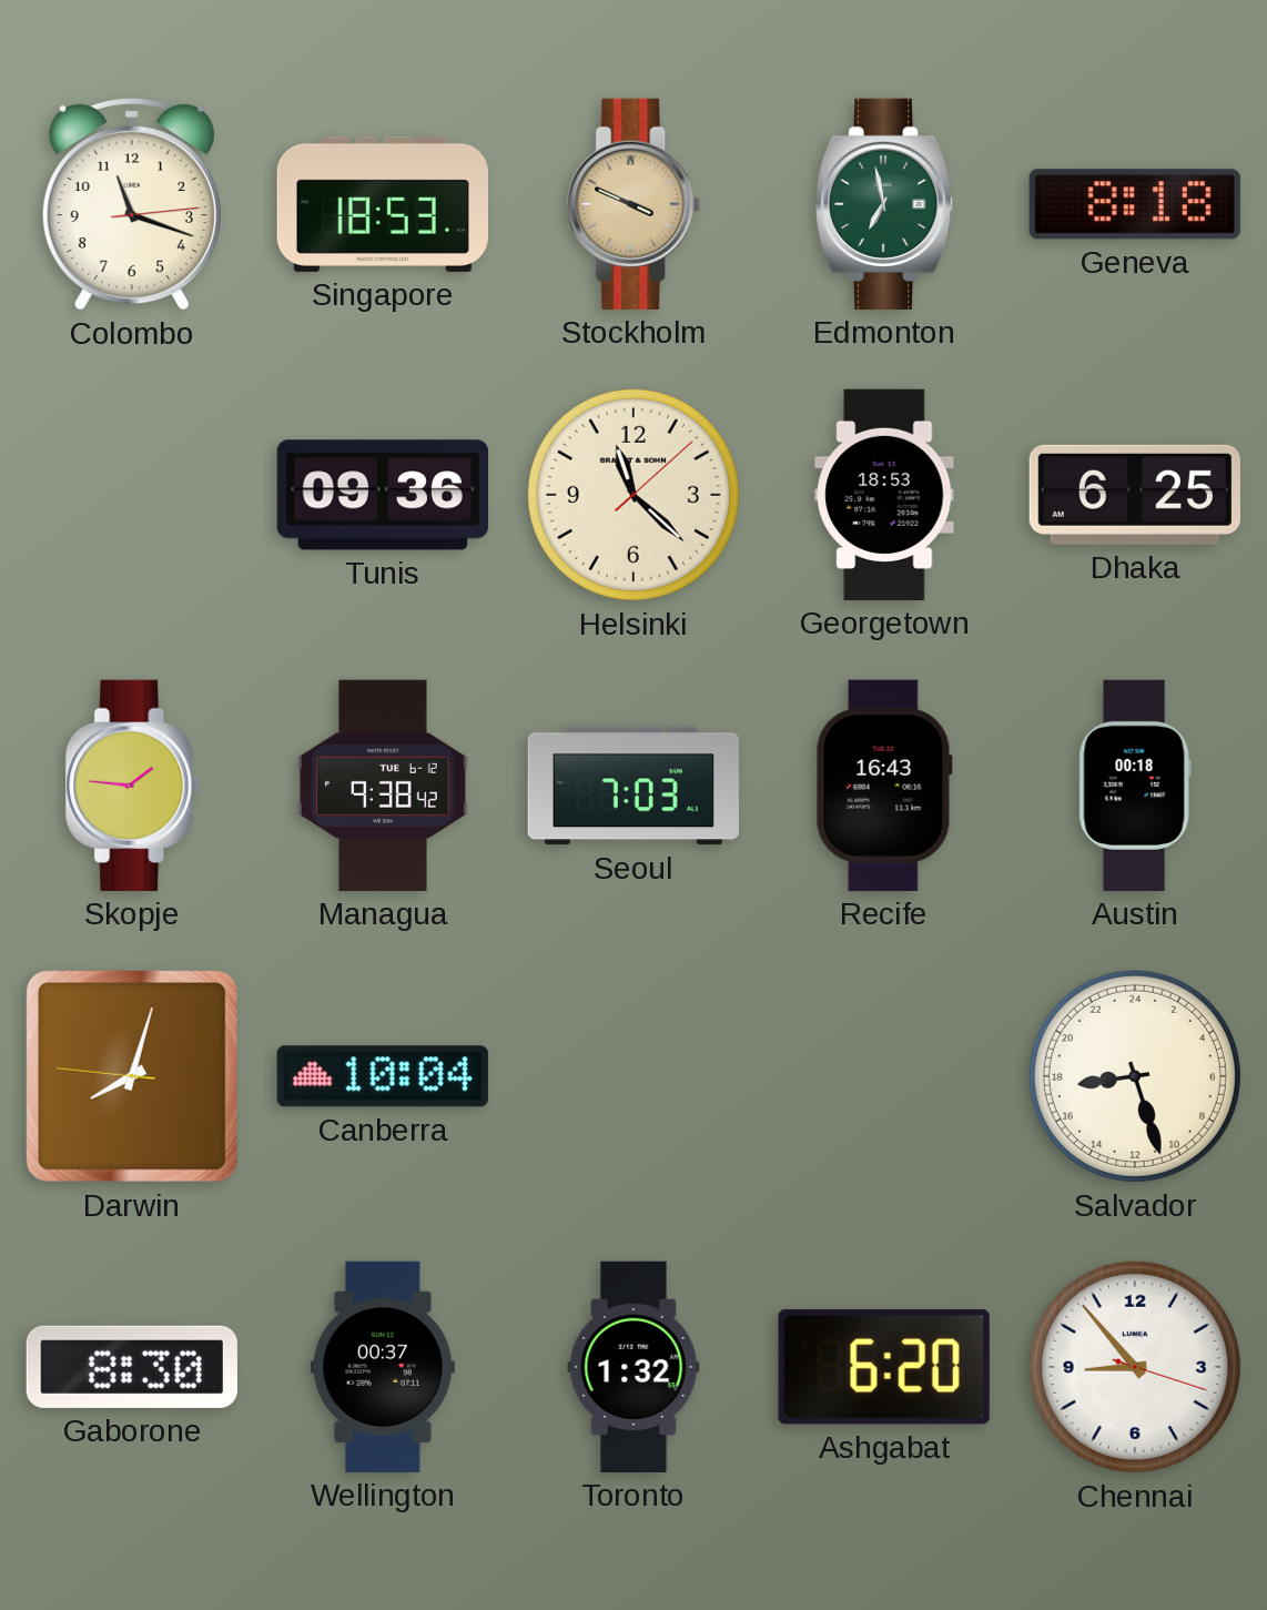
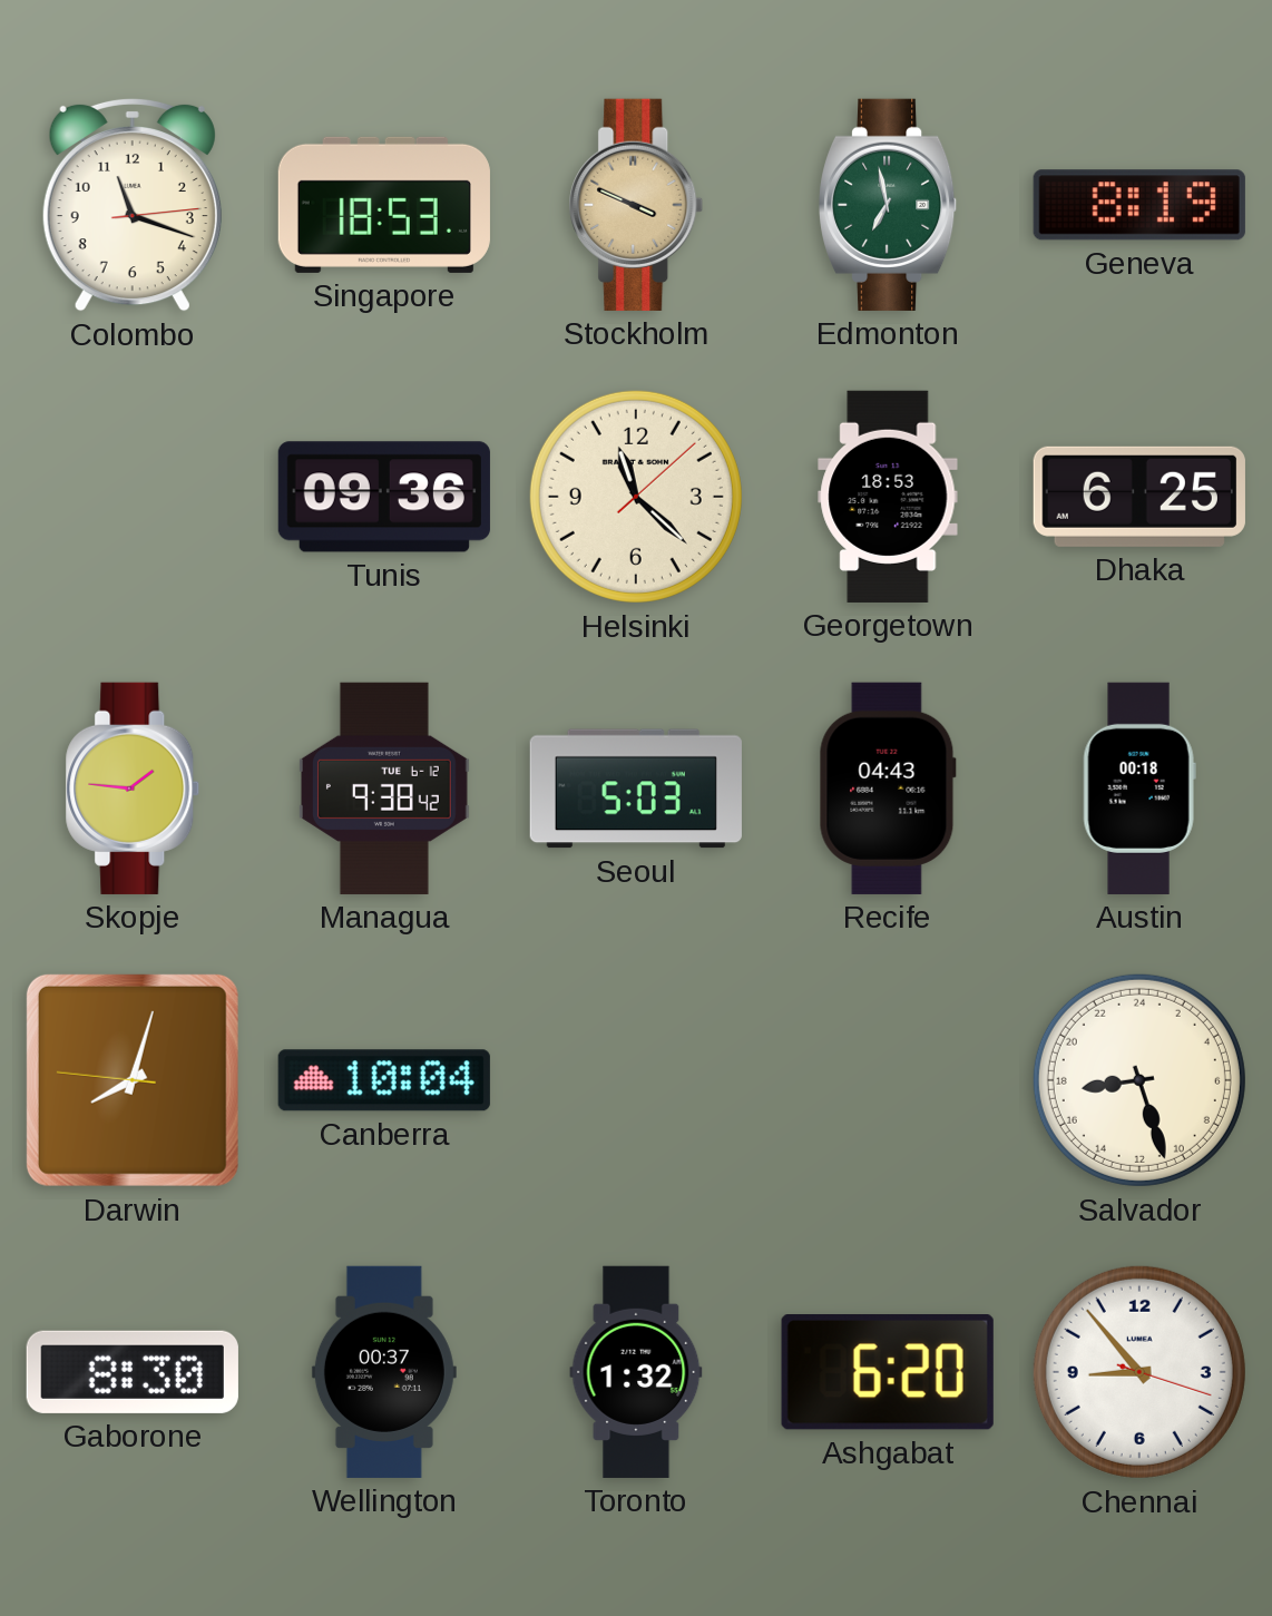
Geneva: 8:18 -> 8:19 (1139, 205)
Seoul: 7:03 -> 5:03 (636, 789)
Recife: 16:43 -> 04:43 (888, 789)
